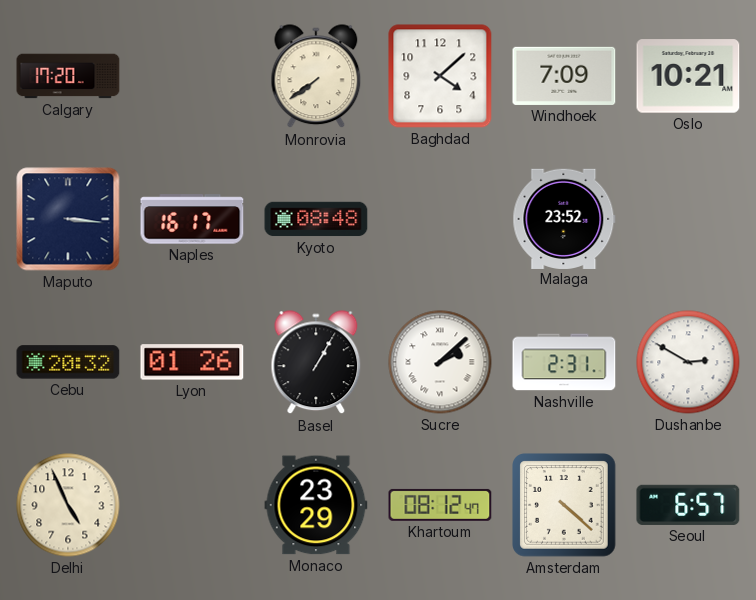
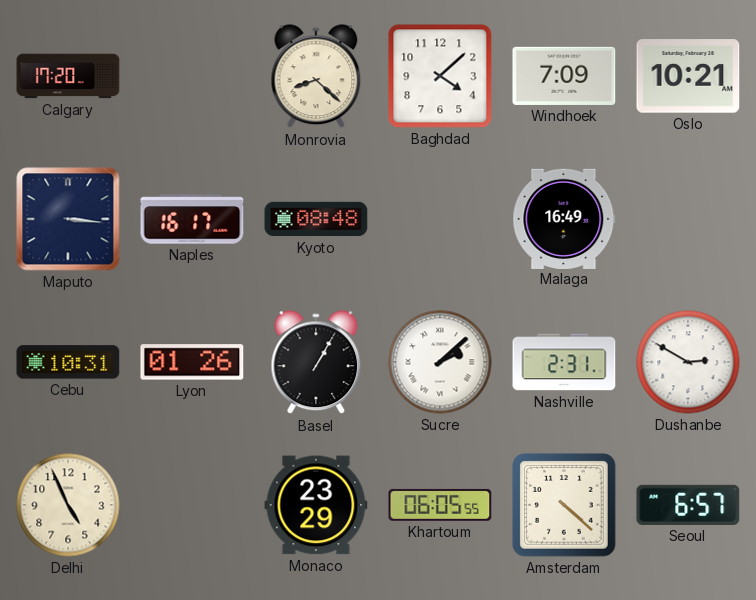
Monrovia: 7:39 -> 8:22 (316, 77)
Malaga: 23:52 -> 16:49 (564, 218)
Cebu: 20:32 -> 10:31 (68, 362)
Khartoum: 08:12 -> 06:05 (440, 505)
